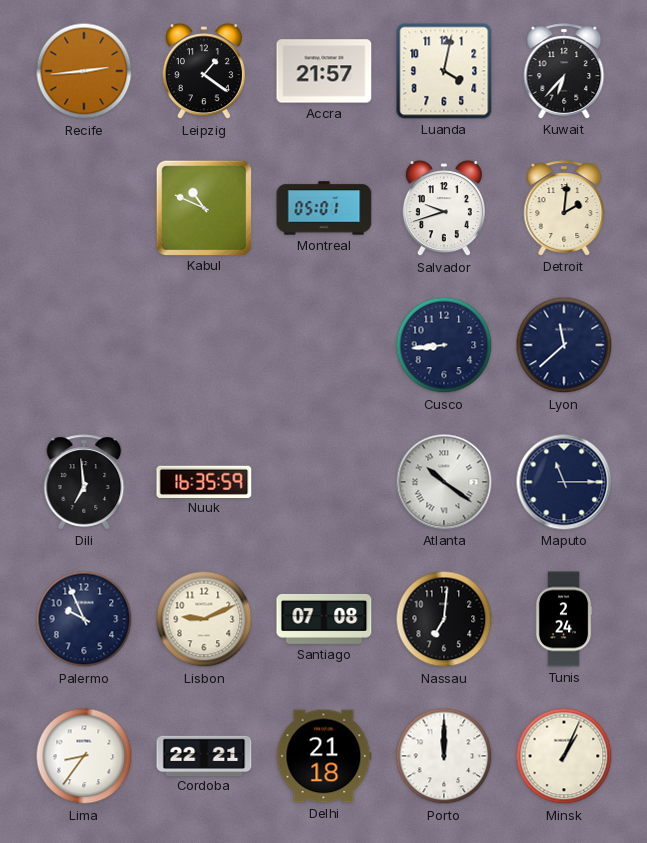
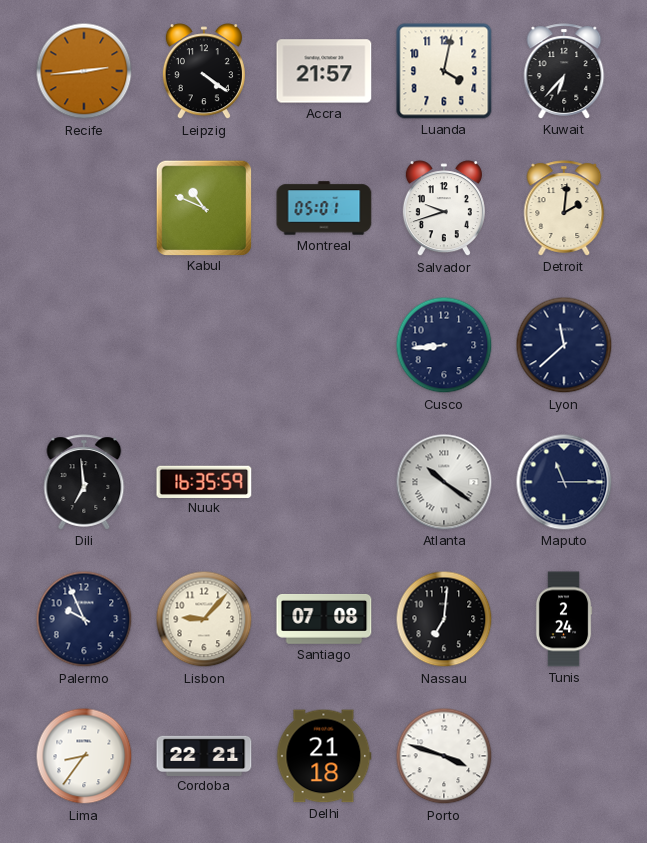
Leipzig: 1:21 -> 4:21 (204, 72)
Lisbon: 9:11 -> 9:07 (204, 619)
Porto: 12:00 -> 3:48 (444, 756)
Minsk: 1:04 -> none (564, 756)
